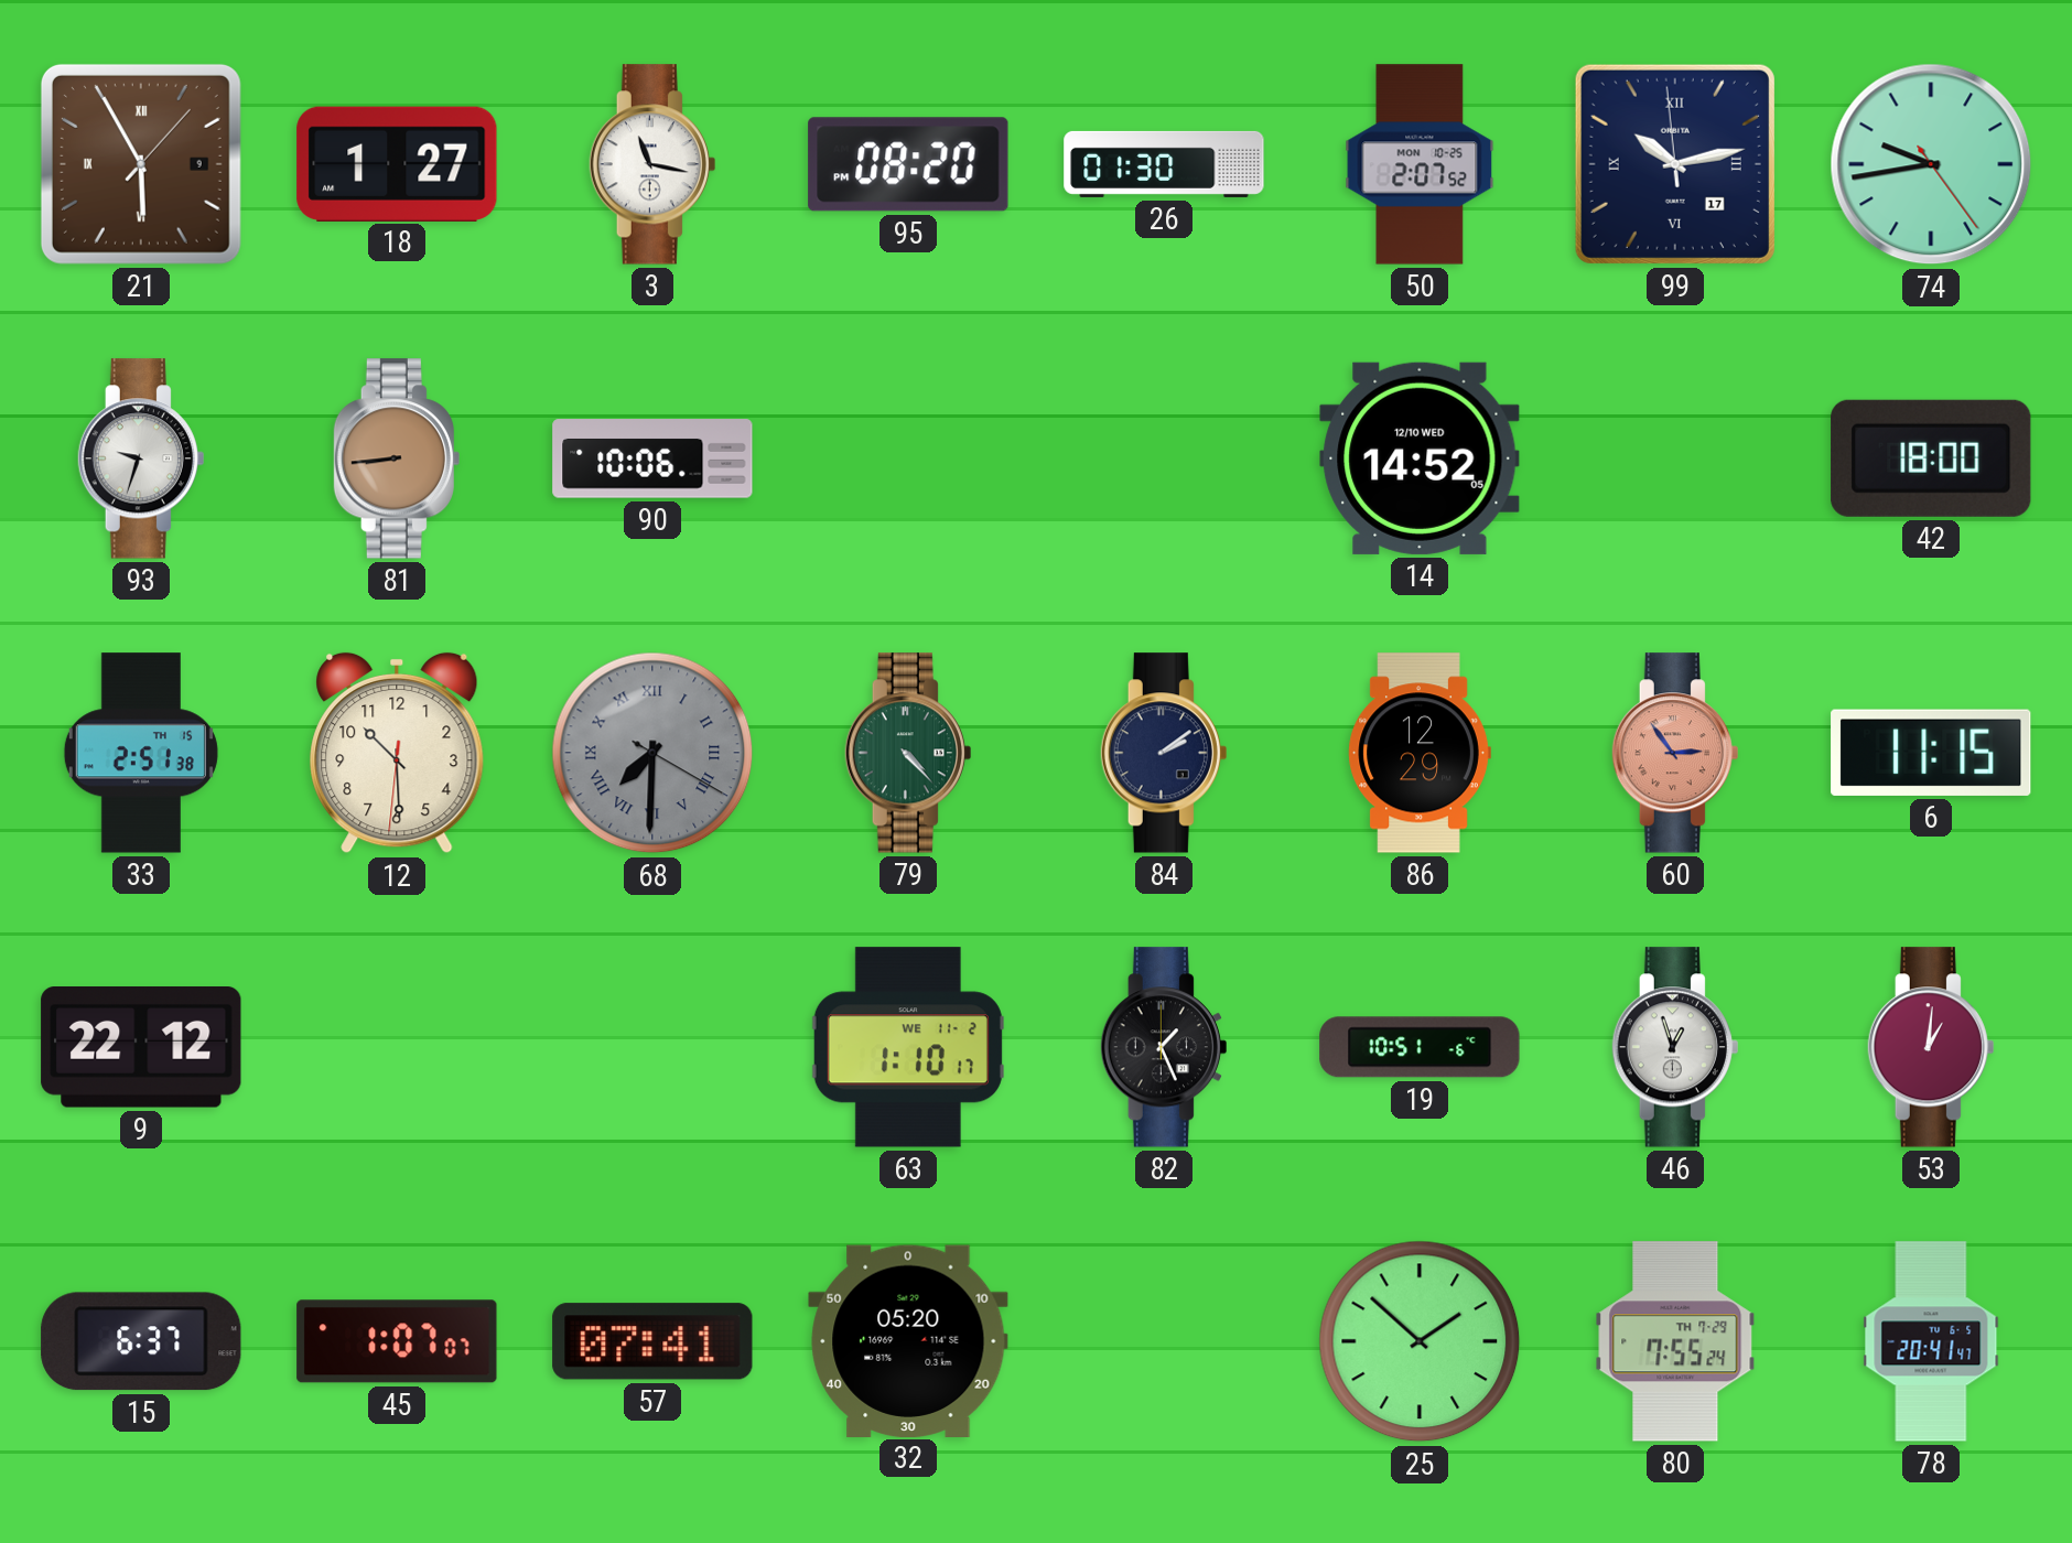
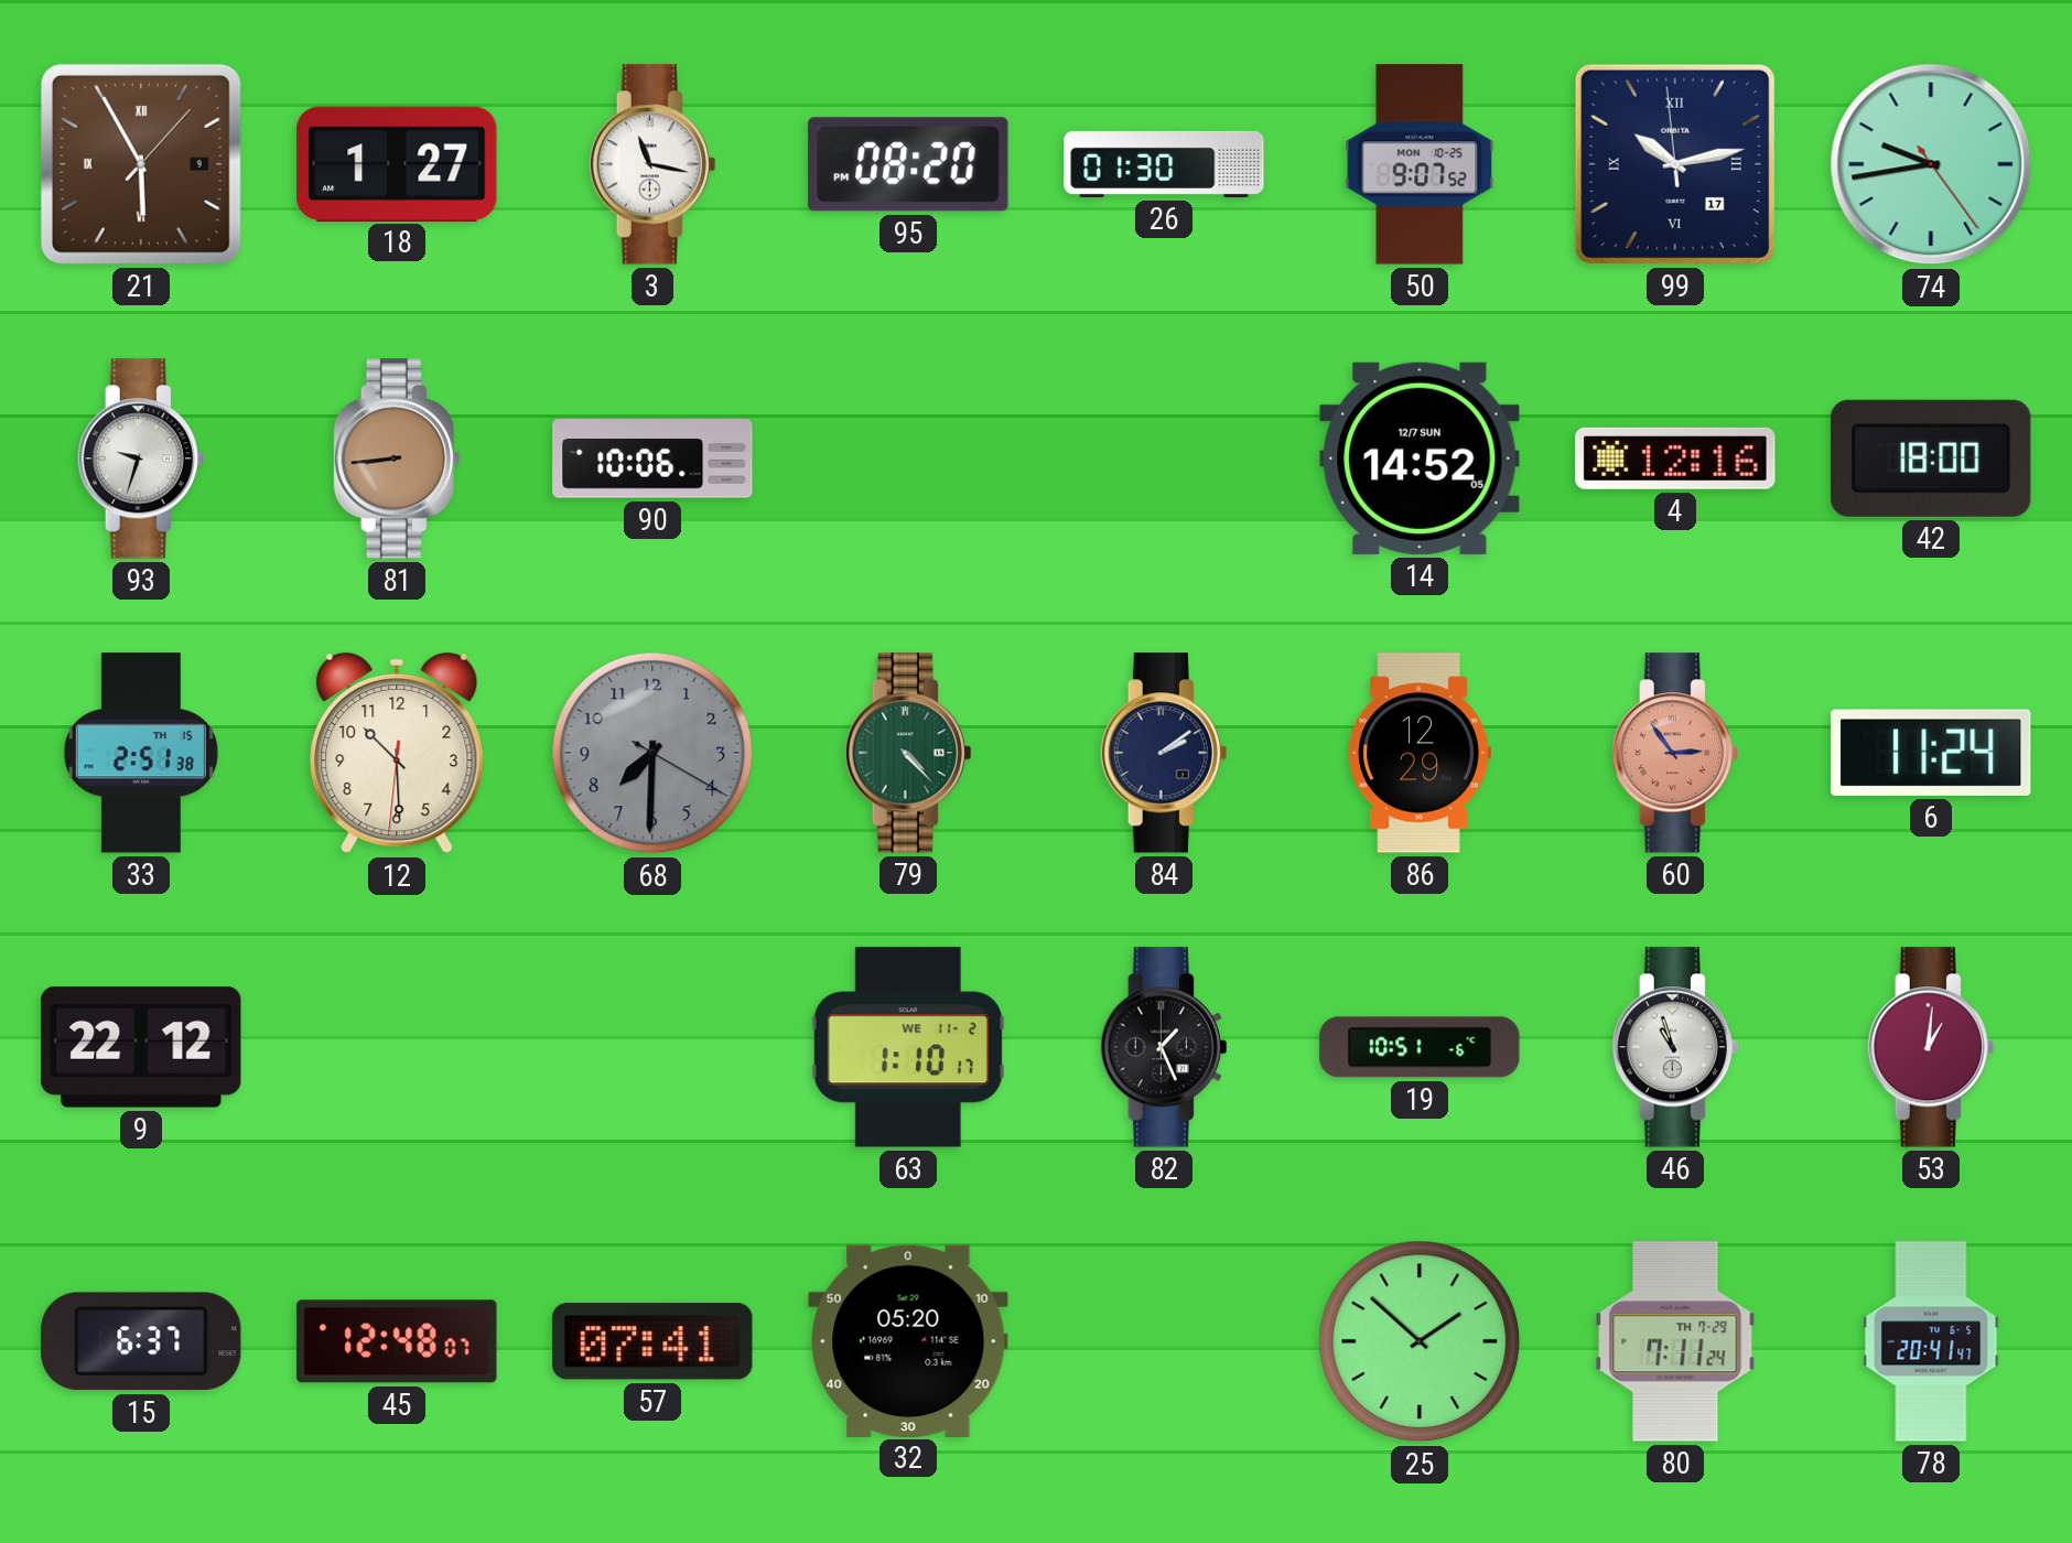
50: 2:07 -> 9:07 (1420, 164)
14 date: 12/10 WED -> 12/7 SUN (1420, 458)
4: none -> 12:16 (1675, 458)
68 numerals: Roman -> Arabic (652, 753)
6: 11:15 -> 11:24 (1931, 753)
46: 12:57 -> 10:57 (1675, 1047)
45: 1:07 -> 12:48 (397, 1341)
80: 7:55 -> 7:11 (1675, 1341)
